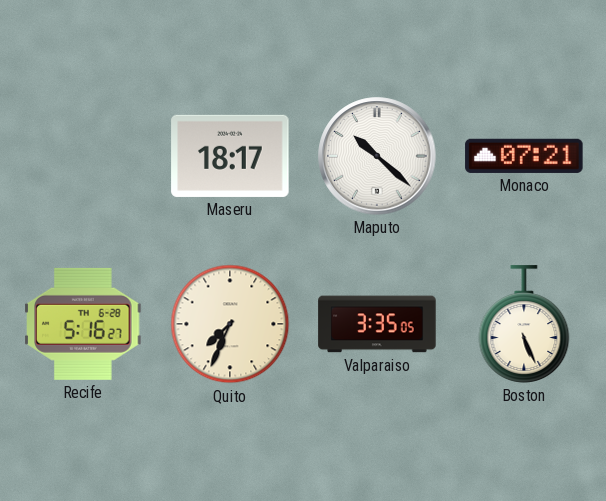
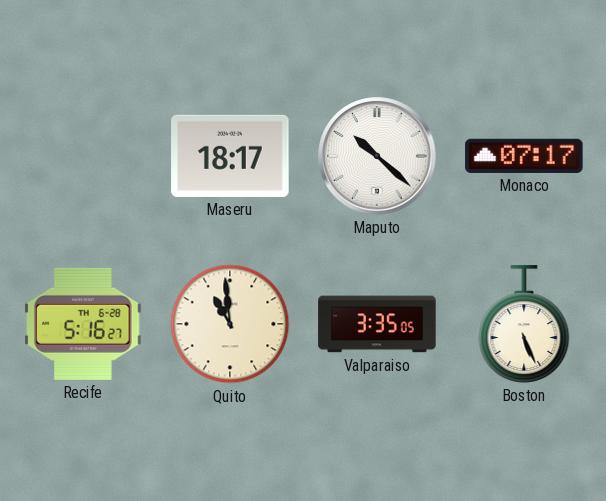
Monaco: 07:21 -> 07:17 (524, 156)
Quito: 7:34 -> 10:59 (230, 324)
